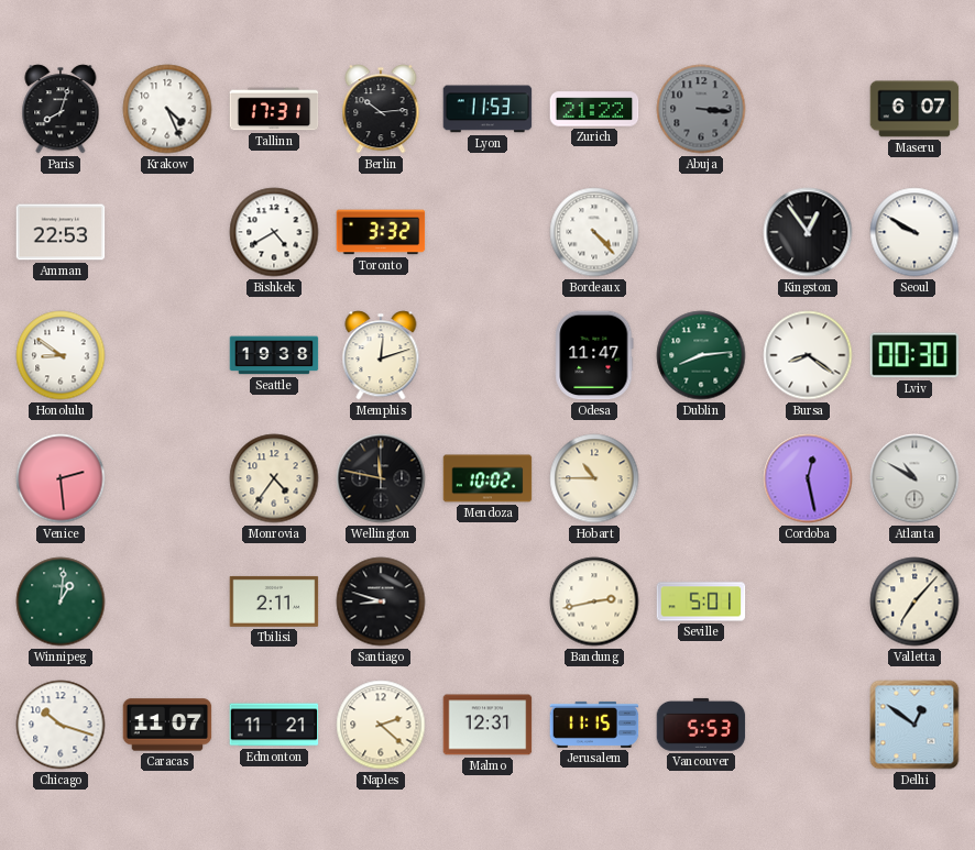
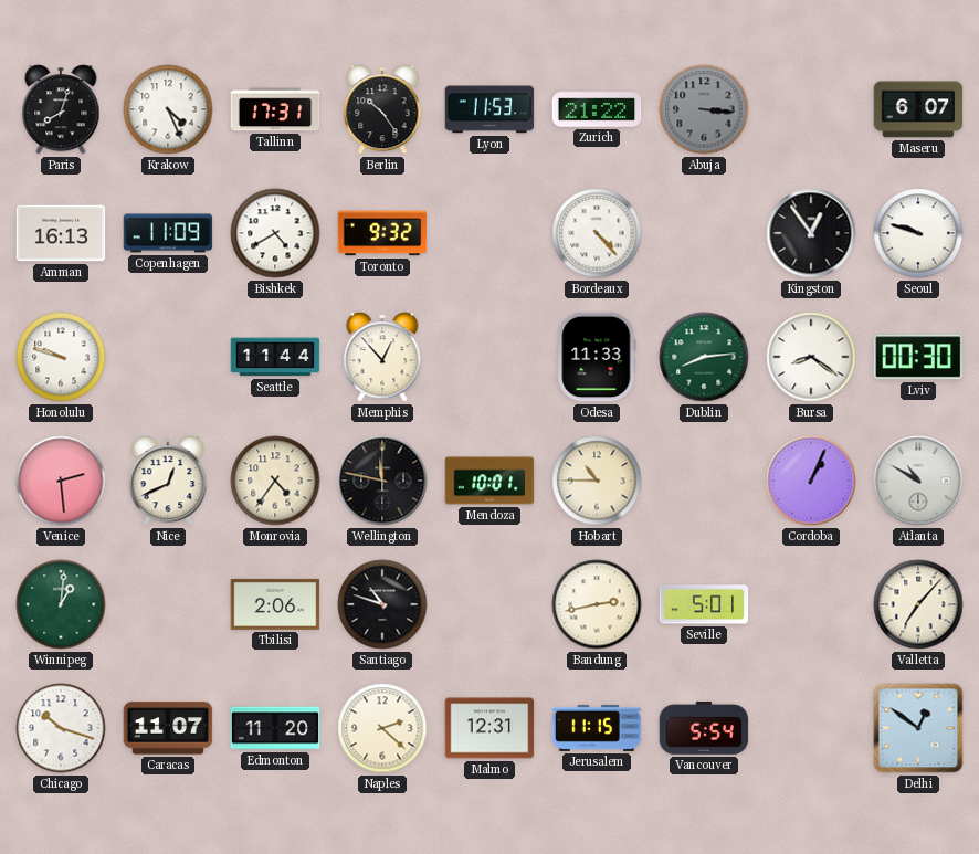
Berlin: 10:14 -> 10:24 (382, 109)
Amman: 22:53 -> 16:13 (61, 233)
Copenhagen: none -> 11:09 (168, 233)
Toronto: 3:32 -> 9:32 (382, 233)
Seoul: 9:50 -> 9:48 (918, 233)
Honolulu: 8:51 -> 9:48 (61, 357)
Seattle: 19:38 -> 11:44 (275, 357)
Memphis: 12:12 -> 12:53 (382, 357)
Odesa: 11:47 -> 11:33 (597, 357)
Nice: none -> 12:41 (168, 481)
Mendoza: 10:02 -> 10:01 (490, 481)
Cordoba: 12:28 -> 1:04 (811, 481)
Tbilisi: 2:11 -> 2:06 (275, 604)
Santiago: 8:48 -> 10:48 (382, 604)
Edmonton: 11:21 -> 11:20 (275, 728)
Vancouver: 5:53 -> 5:54 (704, 728)
